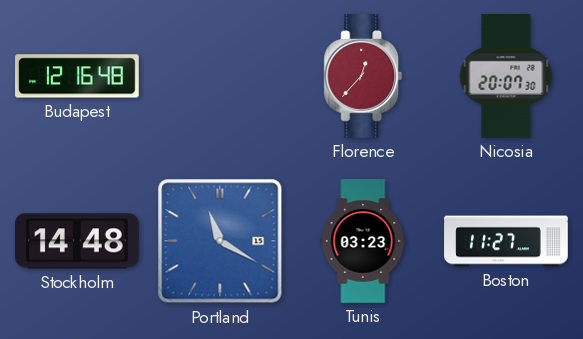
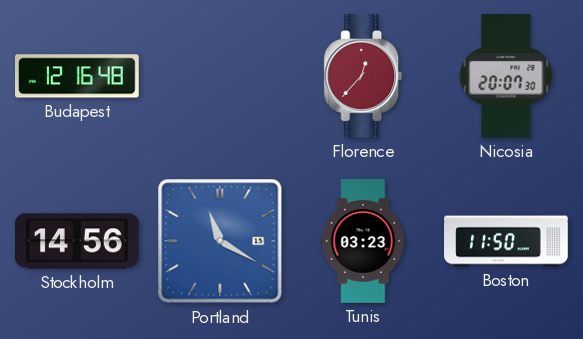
Stockholm: 14:48 -> 14:56 (78, 241)
Boston: 11:27 -> 11:50 (506, 241)
